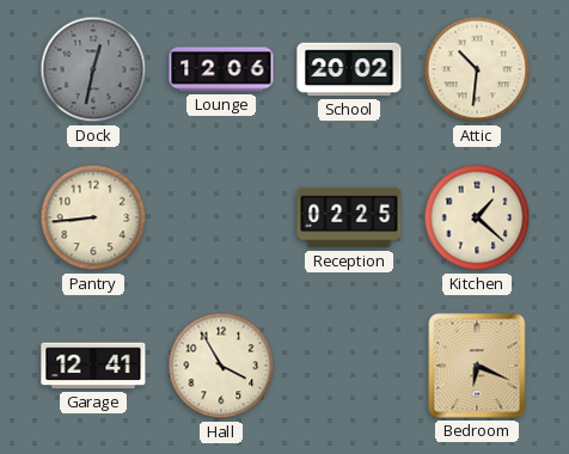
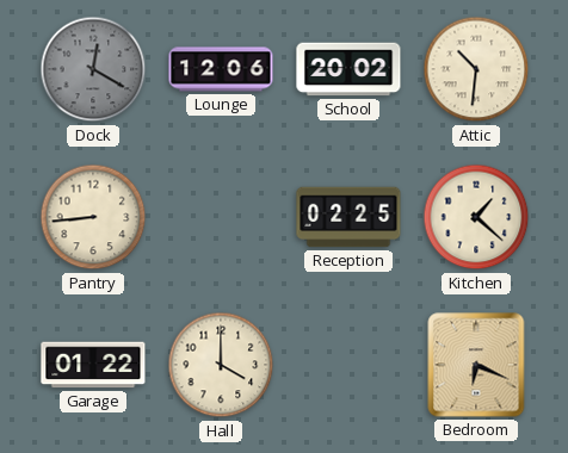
Dock: 12:32 -> 12:20 (93, 69)
Garage: 12:41 -> 01:22 (93, 365)
Hall: 3:55 -> 4:00 (221, 365)
